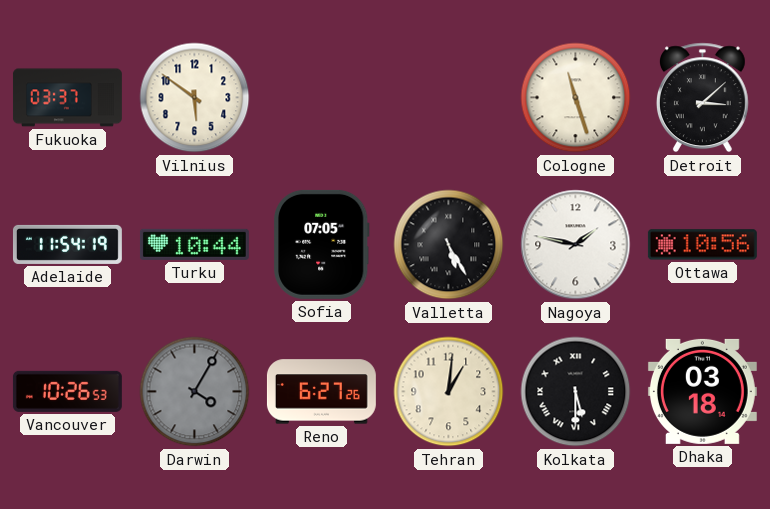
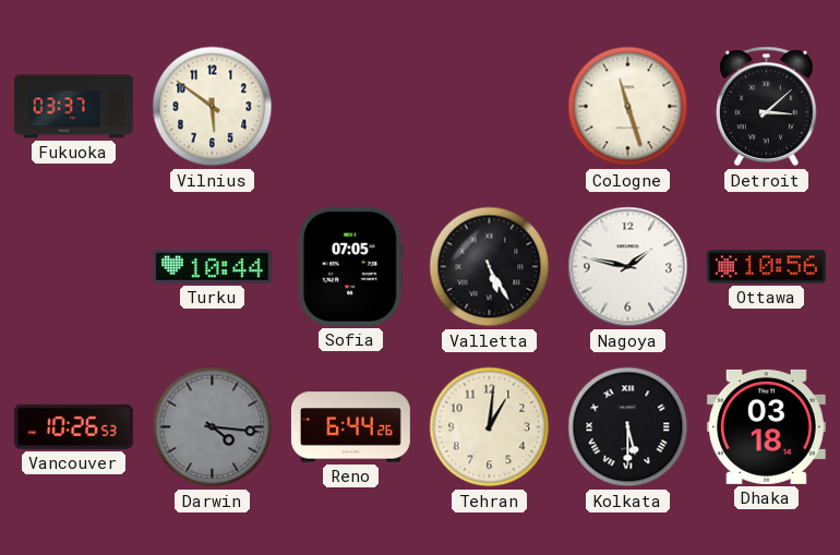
Adelaide: 11:54 -> none (67, 244)
Darwin: 4:05 -> 4:16 (213, 427)
Reno: 6:27 -> 6:44 (350, 427)
